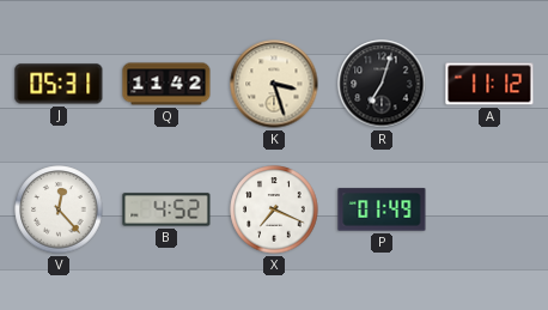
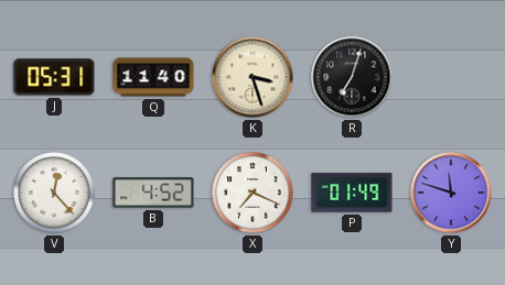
Q: 11:42 -> 11:40 (153, 77)
A: 11:12 -> none (489, 84)
Y: none -> 11:48 (451, 193)
